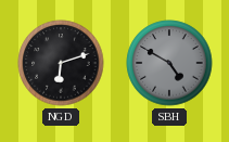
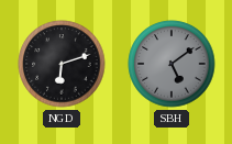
SBH: 4:50 -> 5:09 (172, 64)
